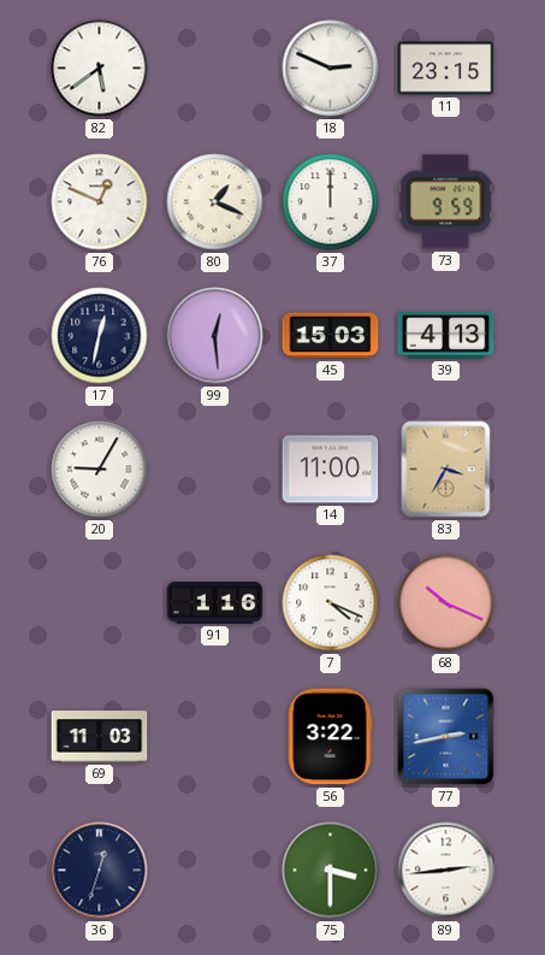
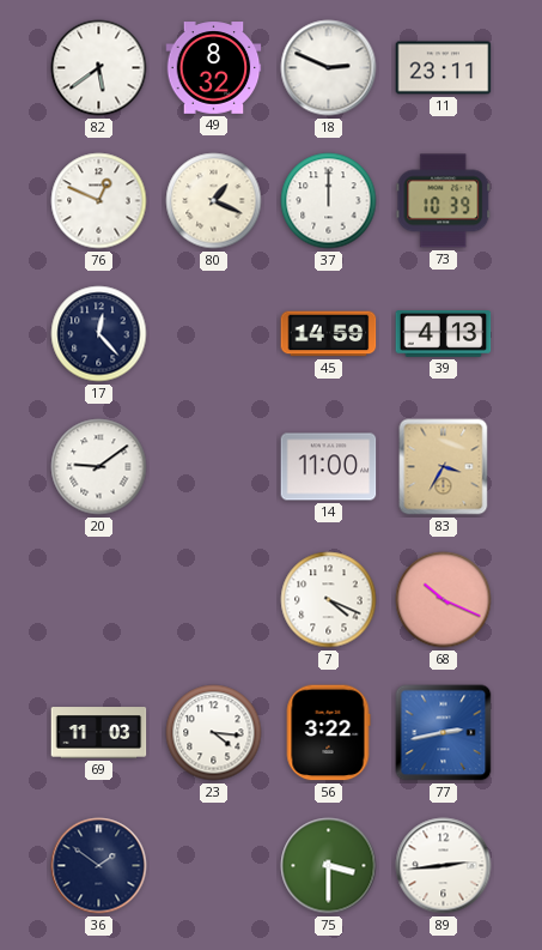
49: none -> 8:32 (214, 68)
11: 23:15 -> 23:11 (444, 68)
73: 9:59 -> 10:39 (444, 201)
17: 12:32 -> 12:23 (99, 334)
99: 12:29 -> none (215, 336)
45: 15:03 -> 14:59 (329, 334)
20: 9:05 -> 9:09 (99, 467)
91: 1:16 -> none (215, 603)
23: none -> 4:16 (214, 733)
36: 12:33 -> 1:51 (99, 866)
